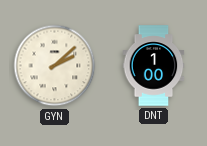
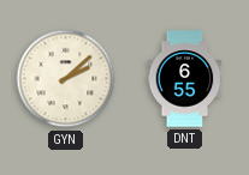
DNT: 1:00 -> 6:55 (185, 79)
